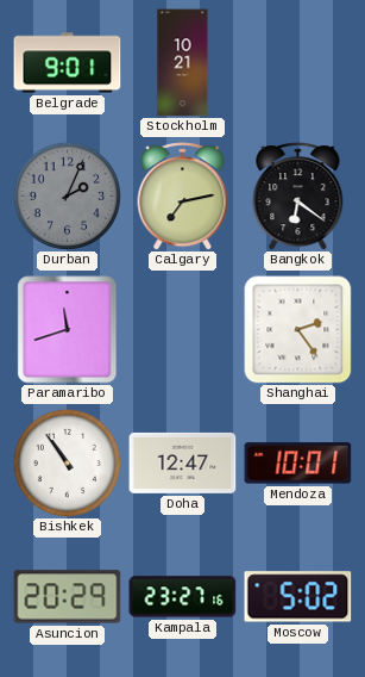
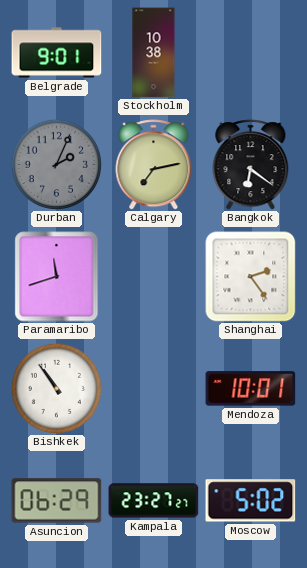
Stockholm: 10:21 -> 10:38 (154, 53)
Doha: 12:47 -> none (183, 462)
Asuncion: 20:29 -> 06:29 (57, 501)
Kampala: 23:27:16 -> 23:27:27 (154, 501)
